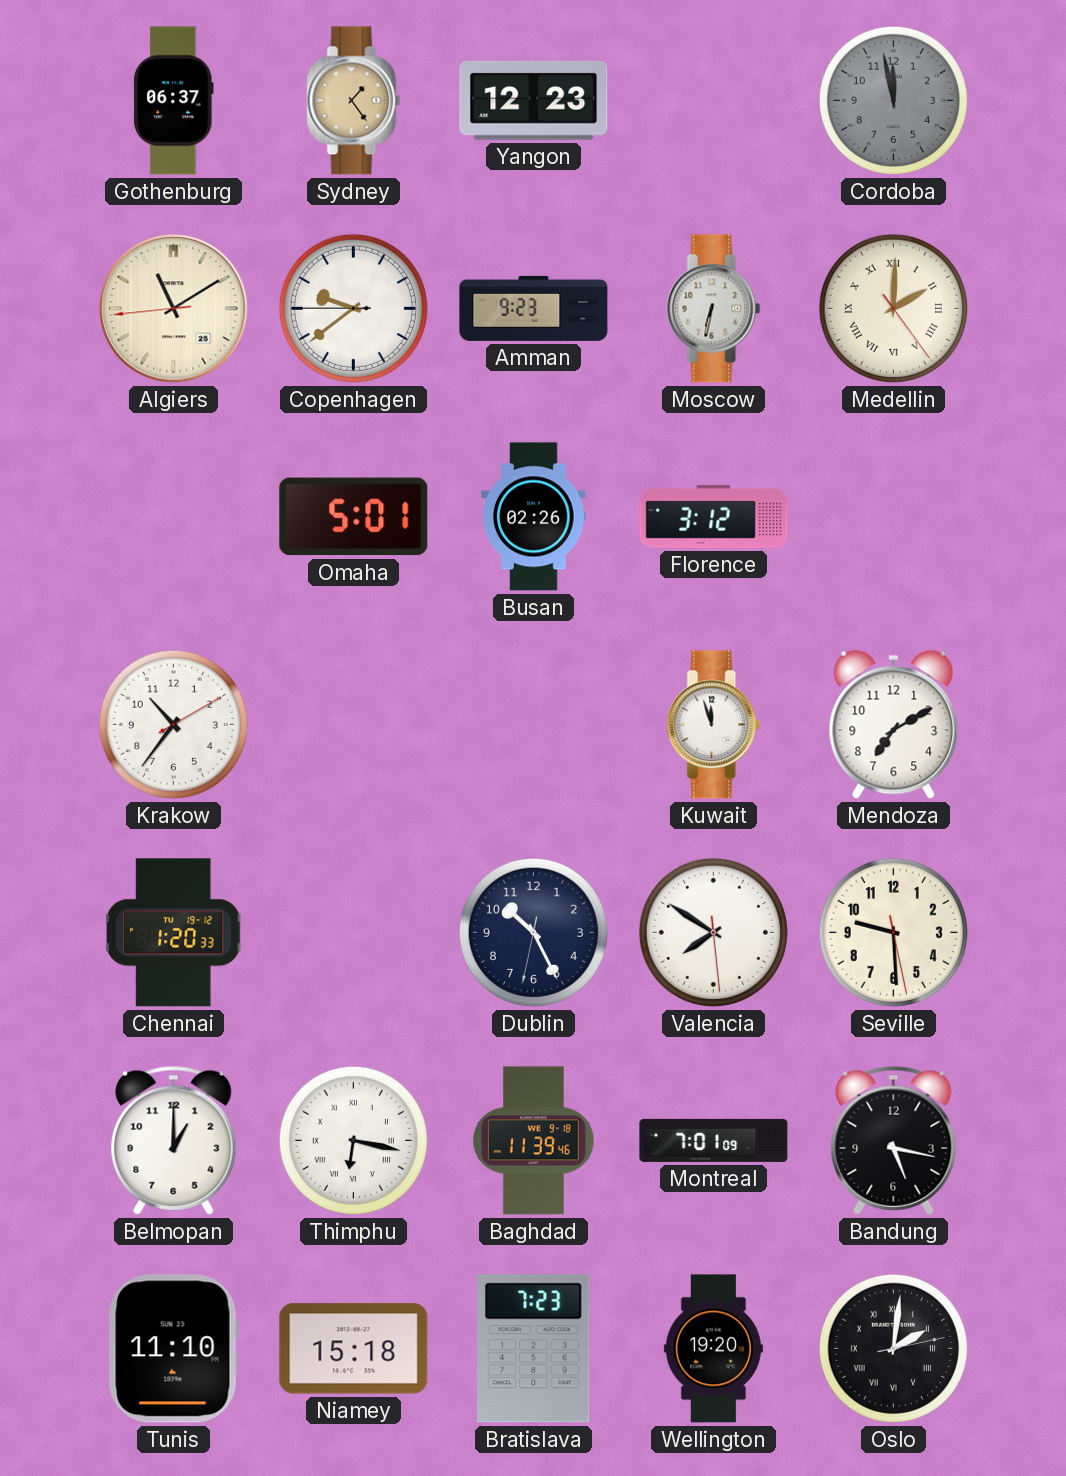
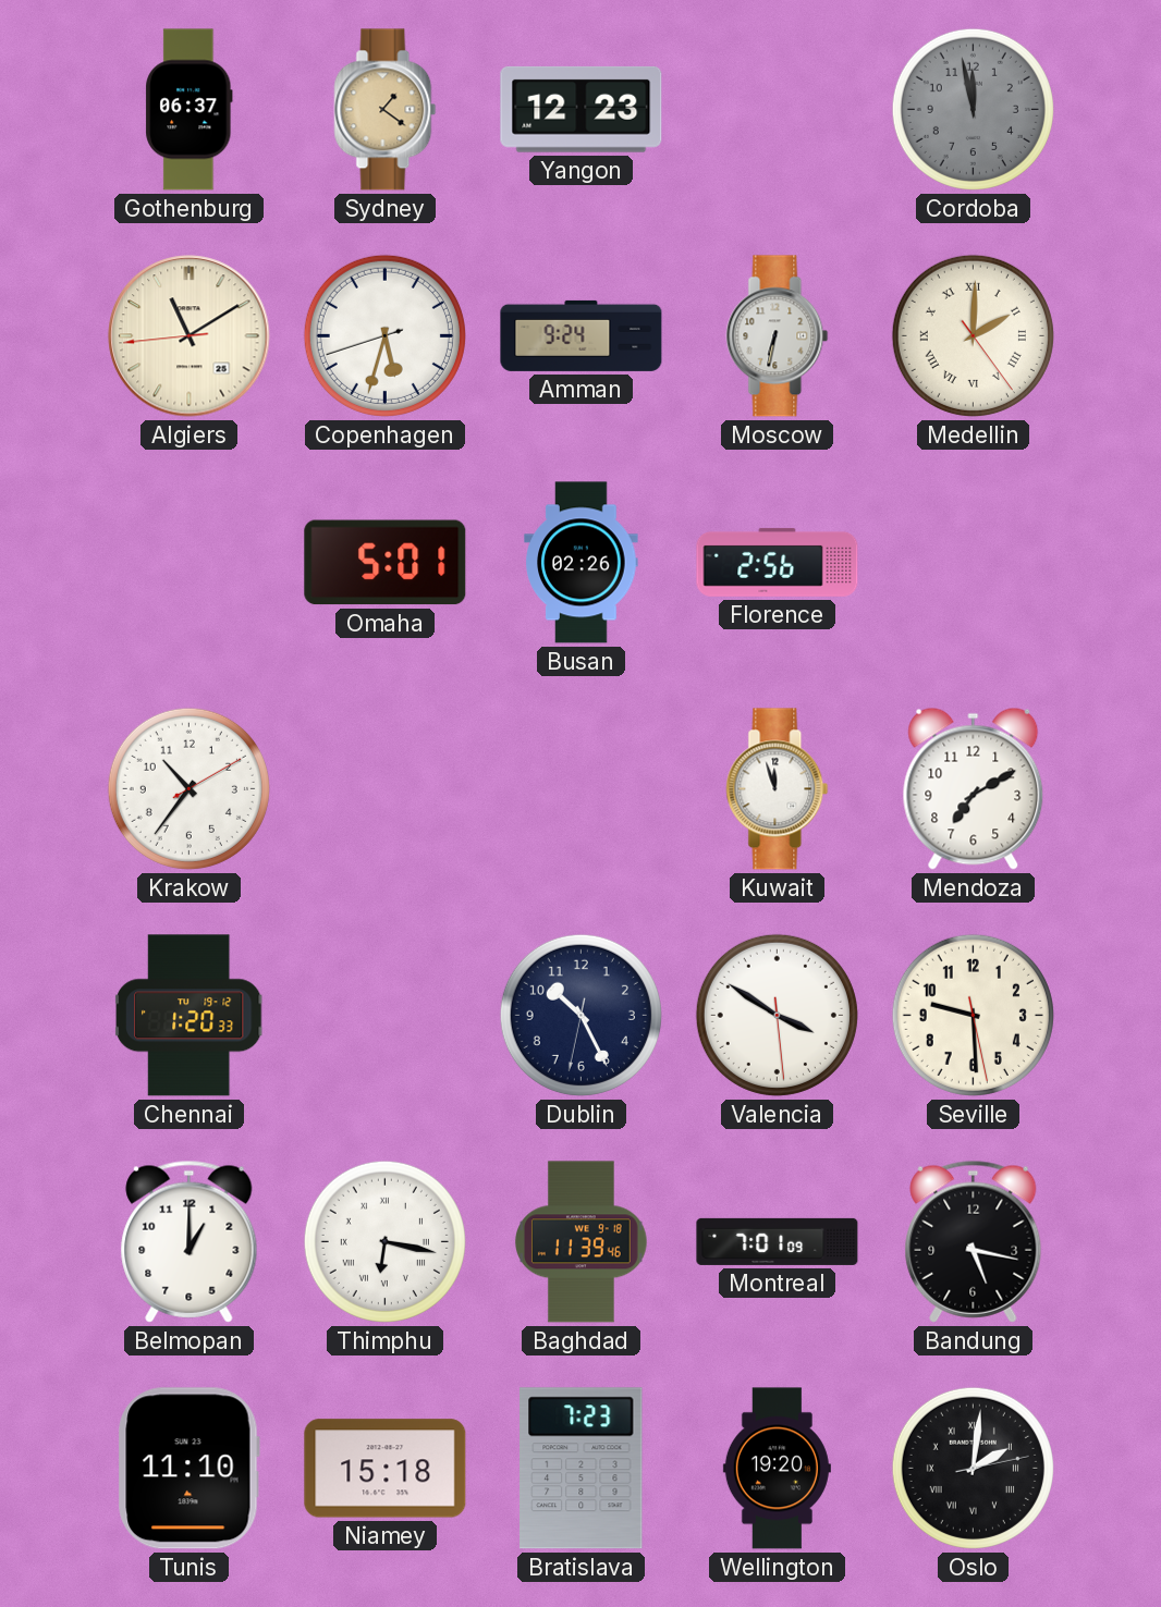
Sydney: 1:24 -> 1:21 (386, 110)
Copenhagen: 9:38 -> 5:32 (384, 335)
Amman: 9:23 -> 9:24 (582, 335)
Florence: 3:12 -> 2:56 (778, 562)
Valencia: 7:50 -> 3:50 (777, 1015)
